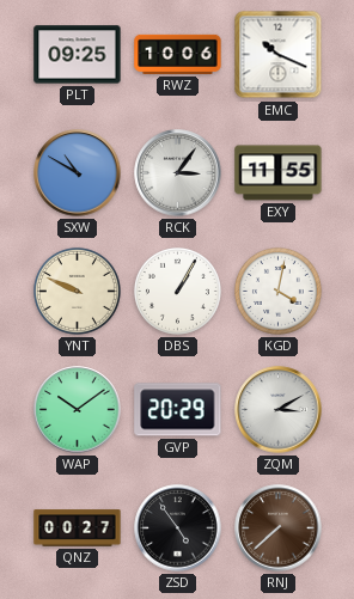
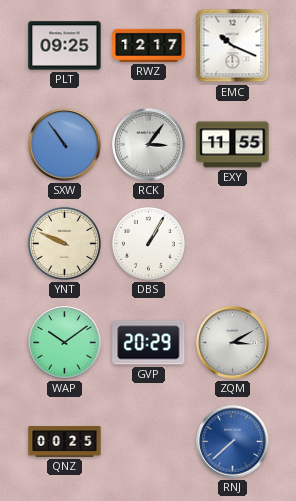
RWZ: 10:06 -> 12:17 (149, 45)
SXW: 10:50 -> 10:54 (65, 145)
KGD: 4:02 -> none (277, 291)
QNZ: 00:27 -> 00:25 (65, 442)
ZSD: 4:54 -> none (178, 528)
RNJ dial: brown -> blue (233, 442)
